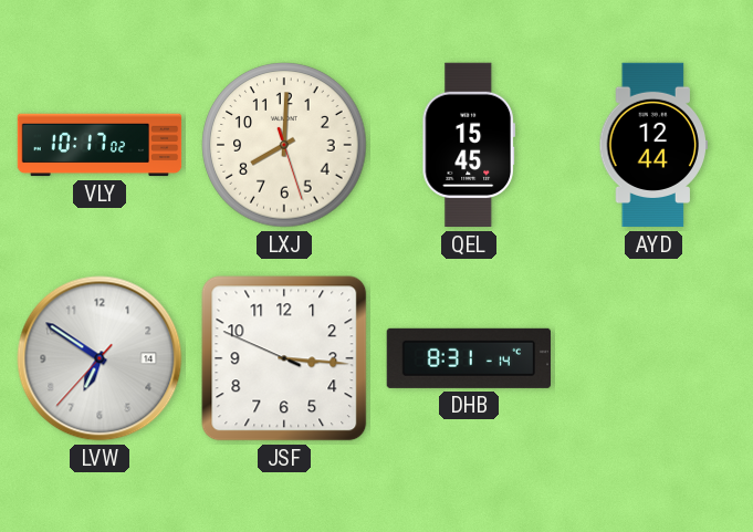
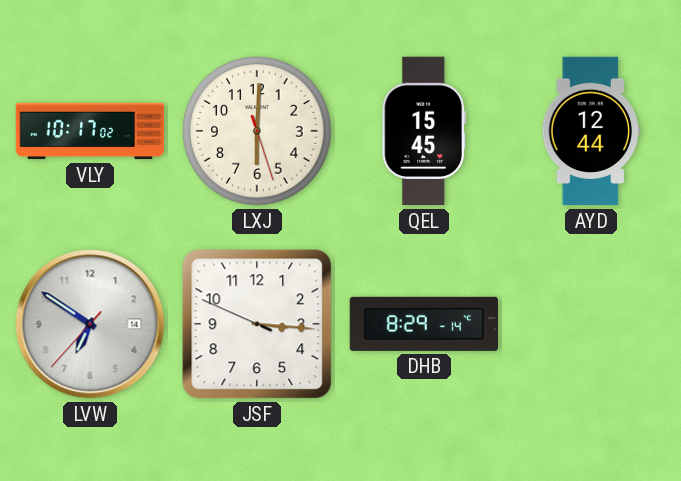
LXJ: 8:00 -> 6:00 (257, 131)
DHB: 8:31 -> 8:29 (423, 324)
